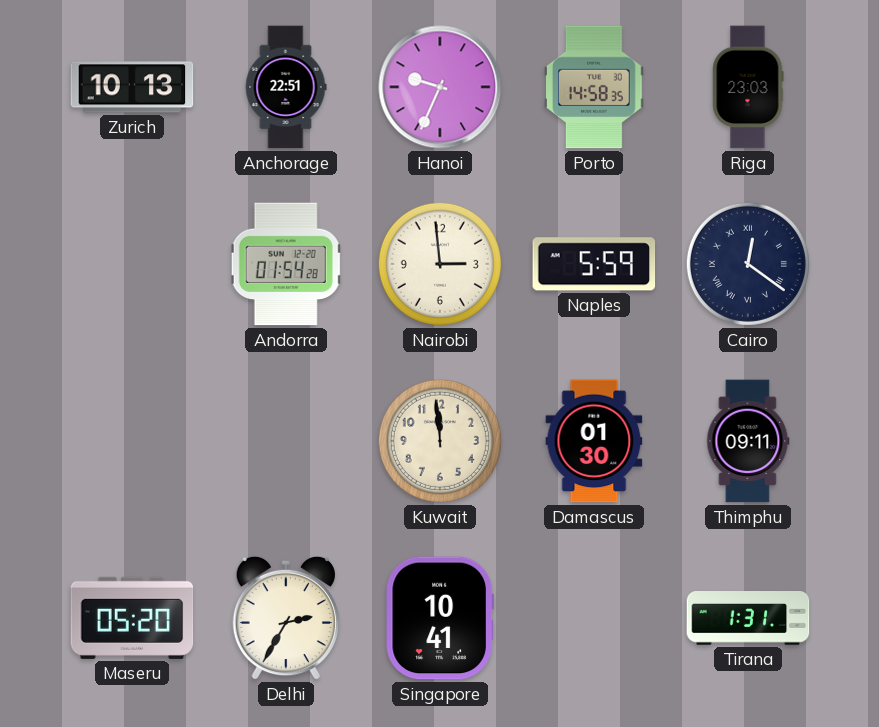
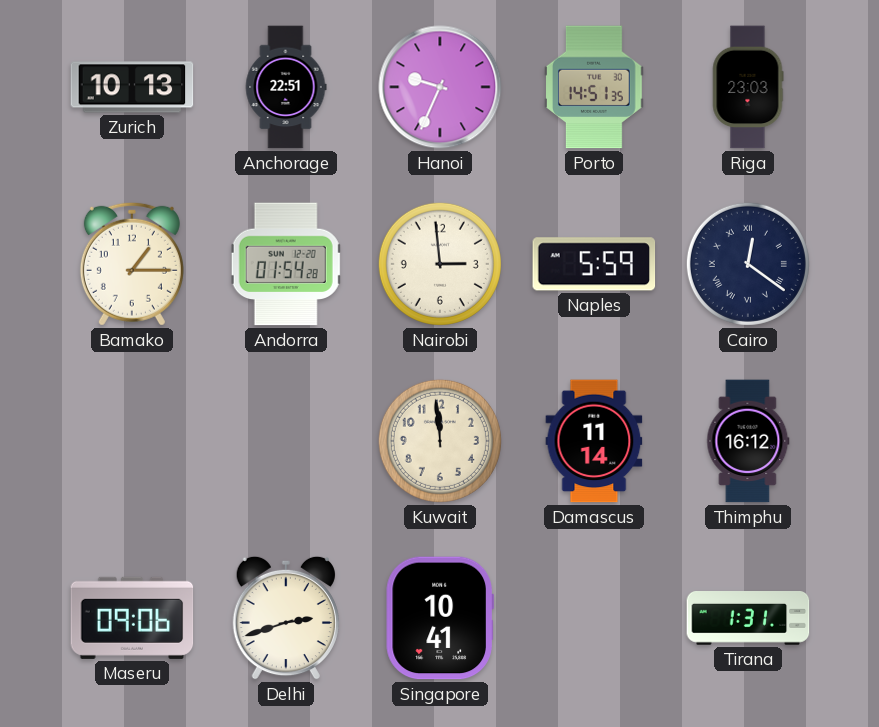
Porto: 14:58 -> 14:51 (595, 87)
Bamako: none -> 1:15 (132, 264)
Damascus: 01:30 -> 11:14 (594, 441)
Thimphu: 09:11 -> 16:12 (748, 441)
Maseru: 05:20 -> 09:06 (132, 618)
Delhi: 2:35 -> 2:42 (286, 618)
